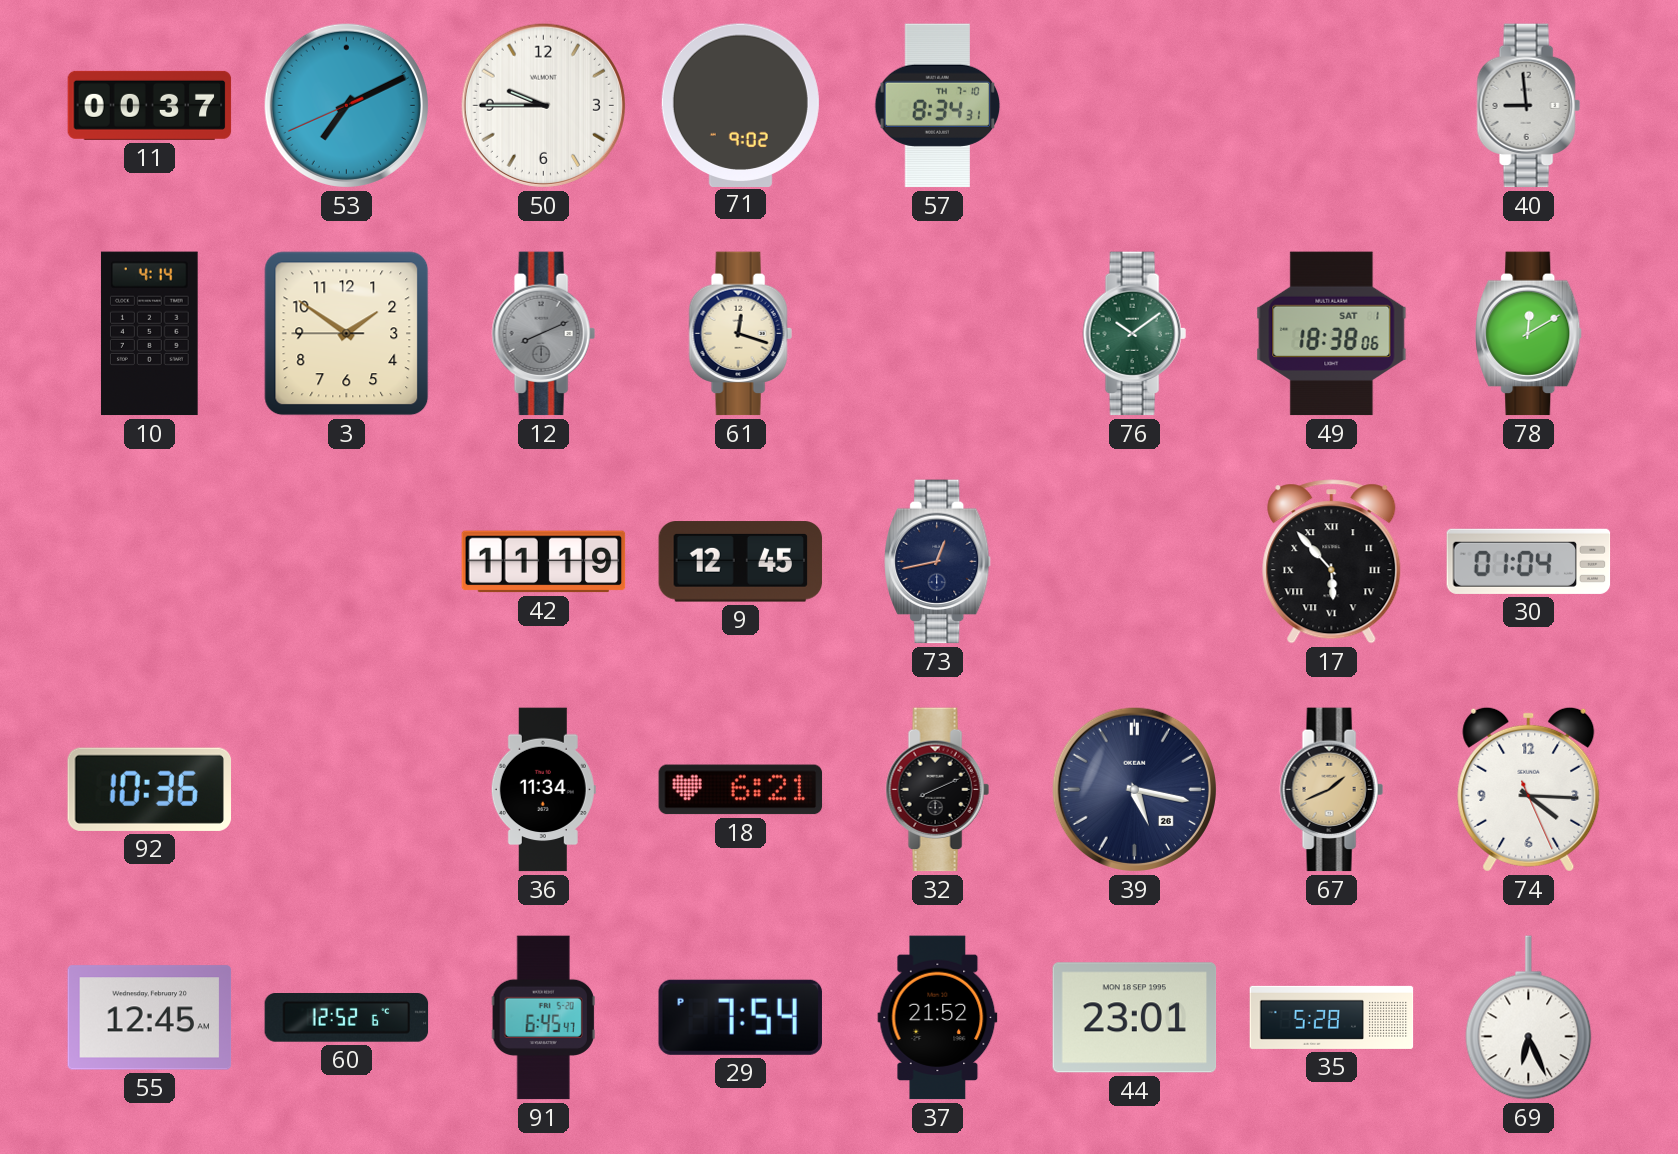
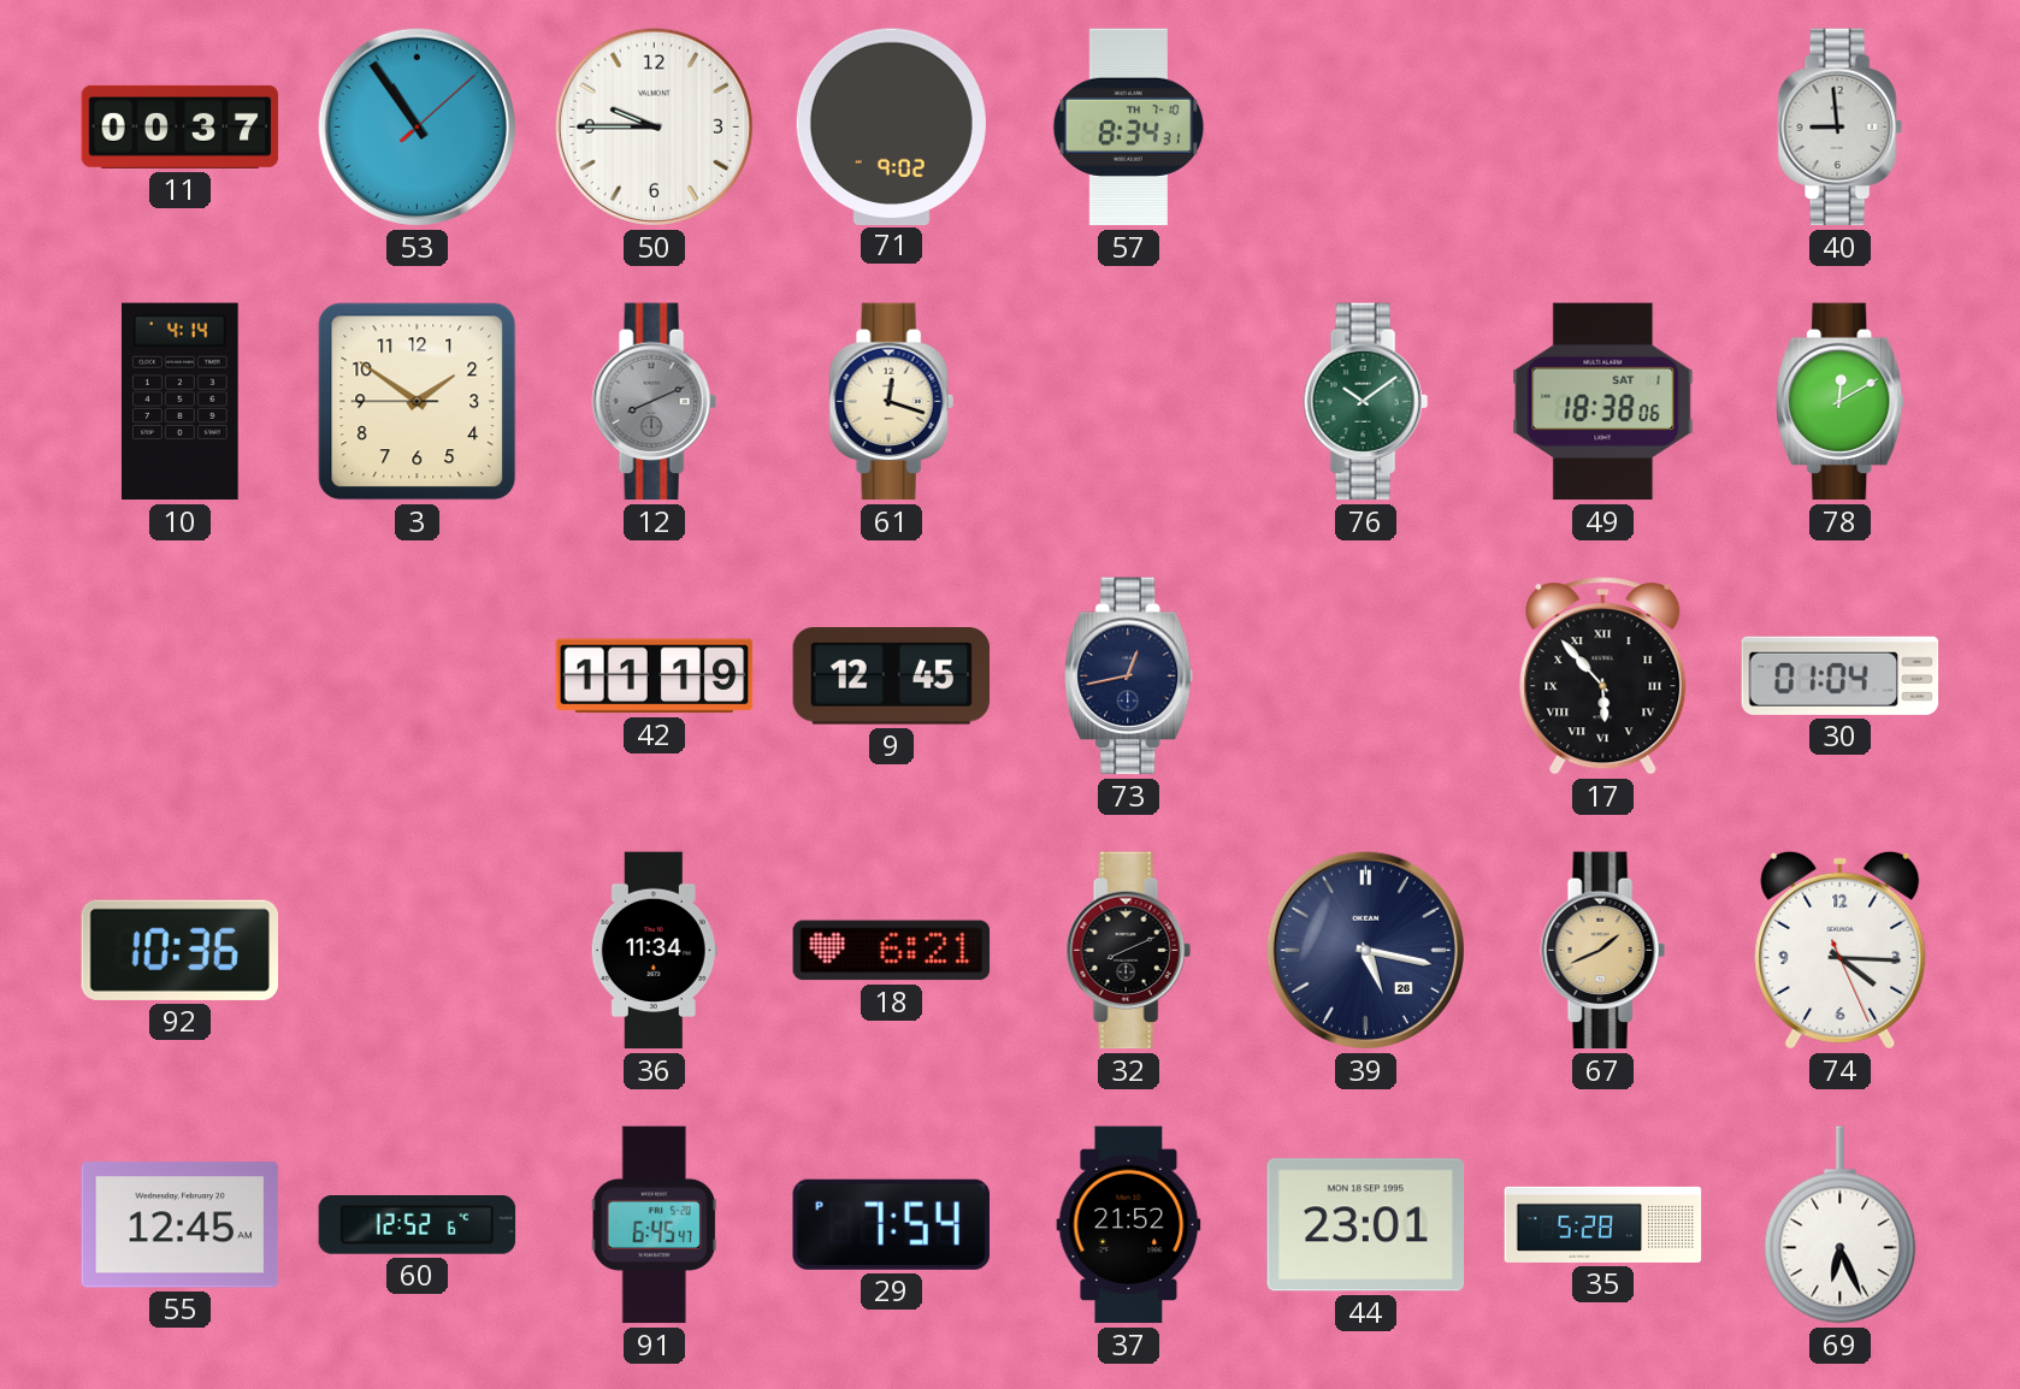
53: 7:10 -> 10:54 (417, 126)
